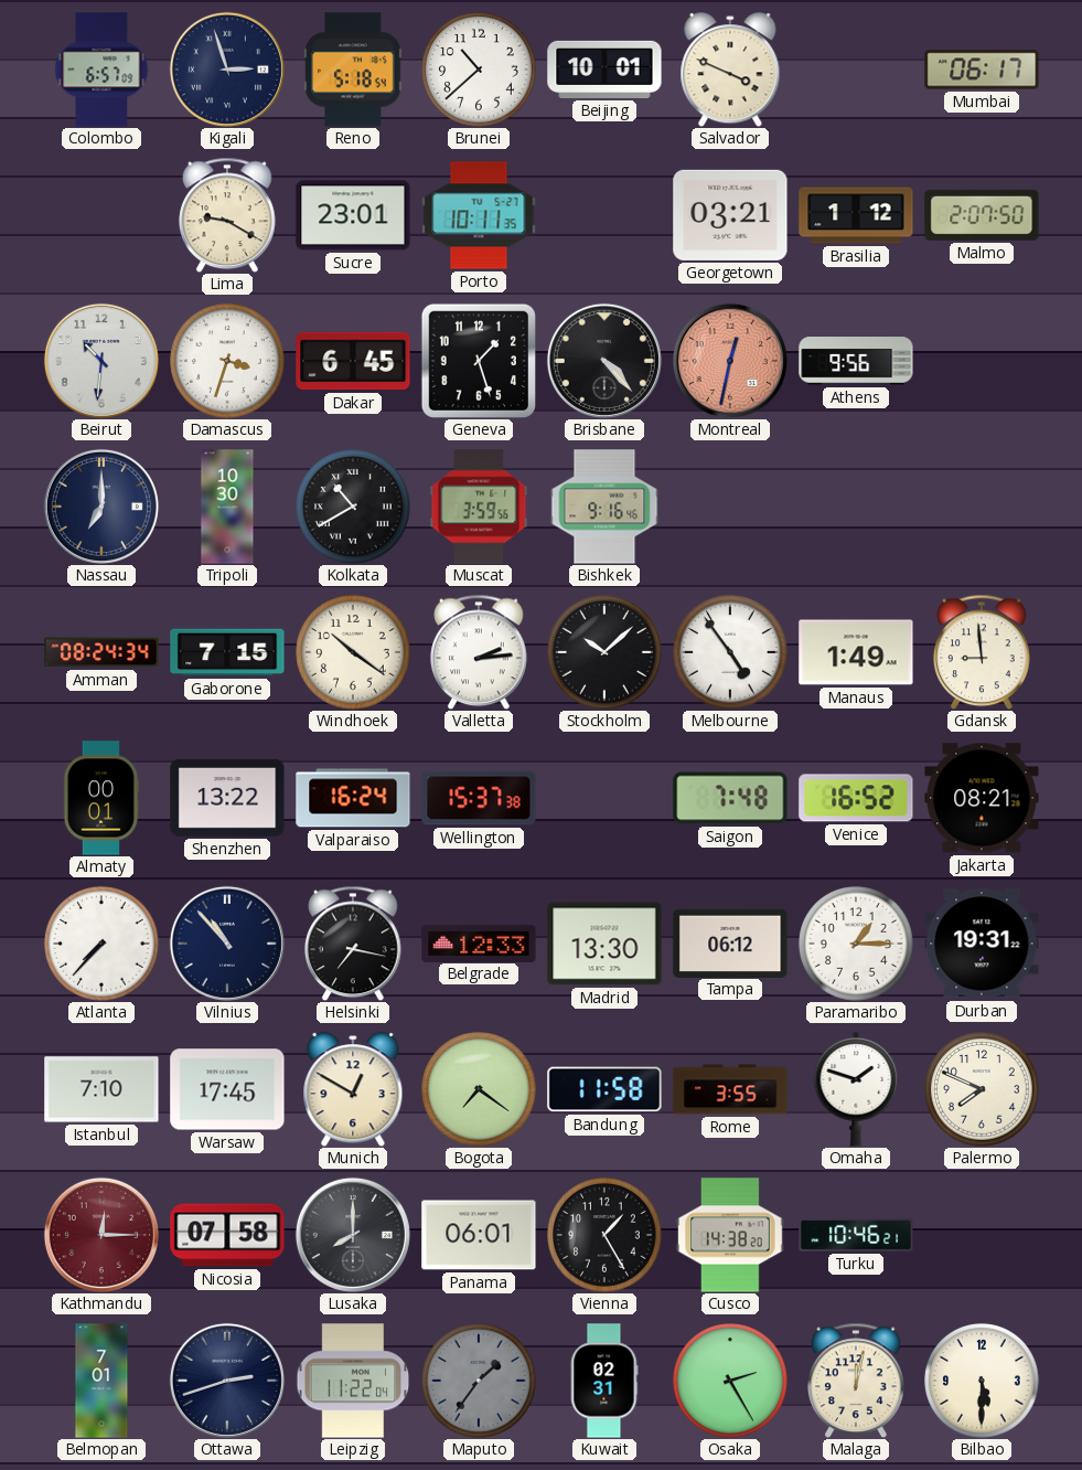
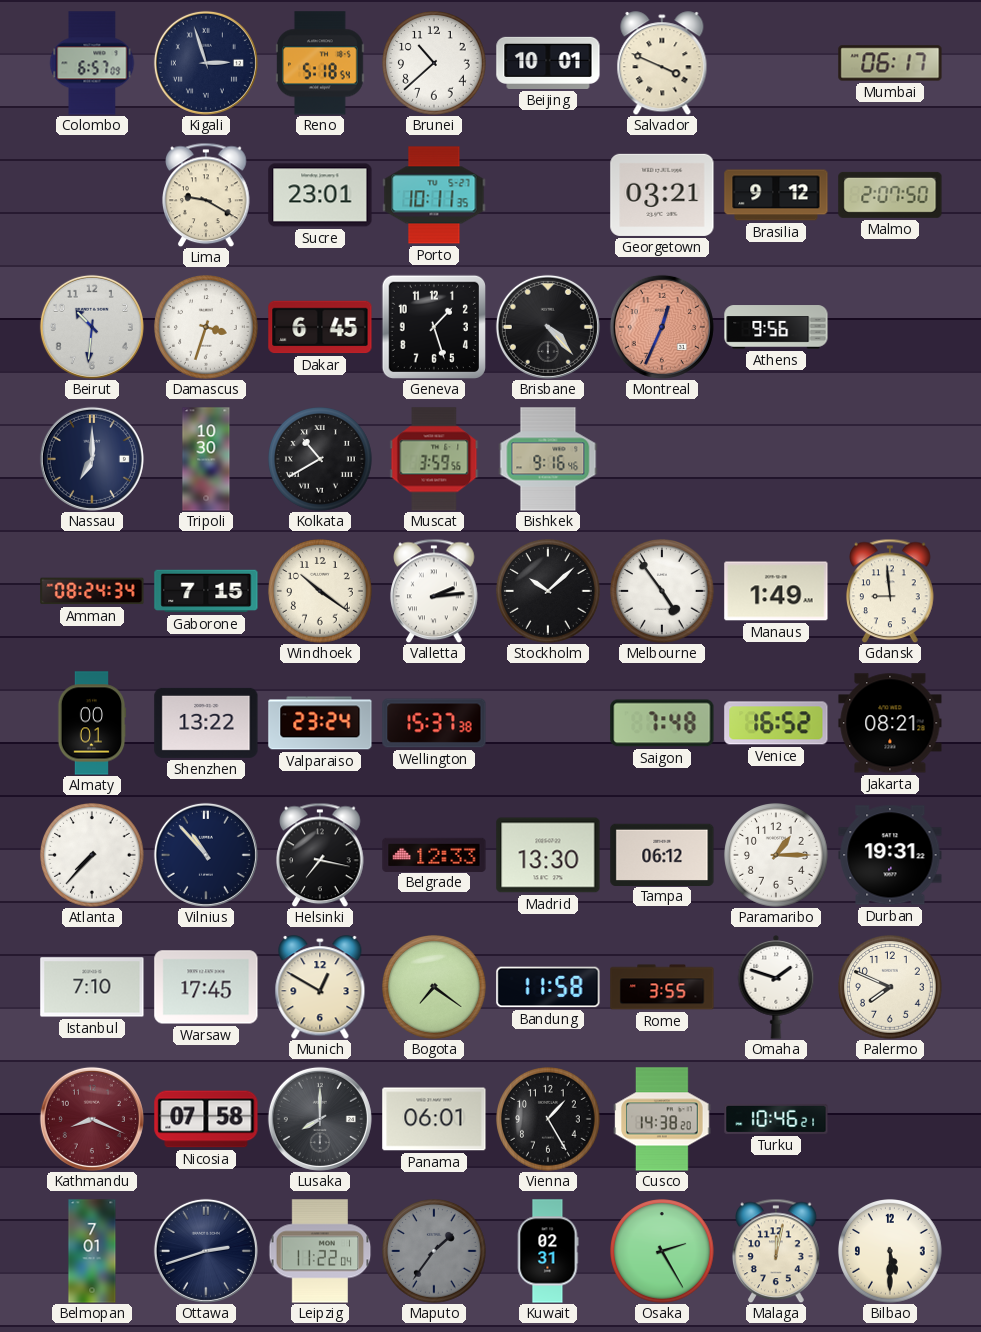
Brasilia: 1:12 -> 9:12 (776, 195)
Montreal: 12:32 -> 12:34 (662, 327)
Valparaiso: 16:24 -> 23:24 (320, 723)
Kathmandu: 12:15 -> 8:19 (92, 1119)
